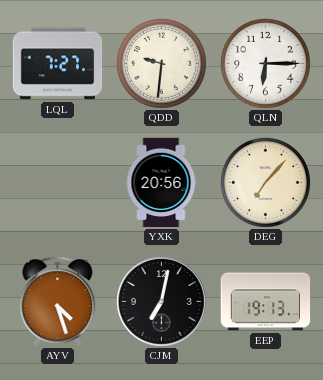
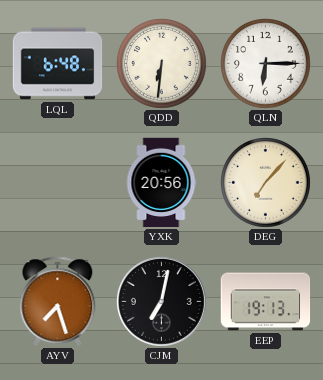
LQL: 7:27 -> 6:48 (58, 64)
QDD: 9:31 -> 6:31 (162, 64)
AYV: 4:27 -> 7:27 (58, 302)
